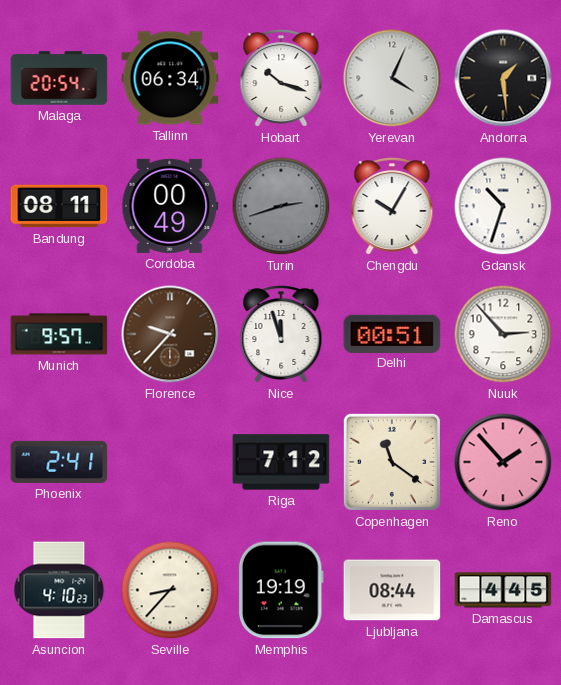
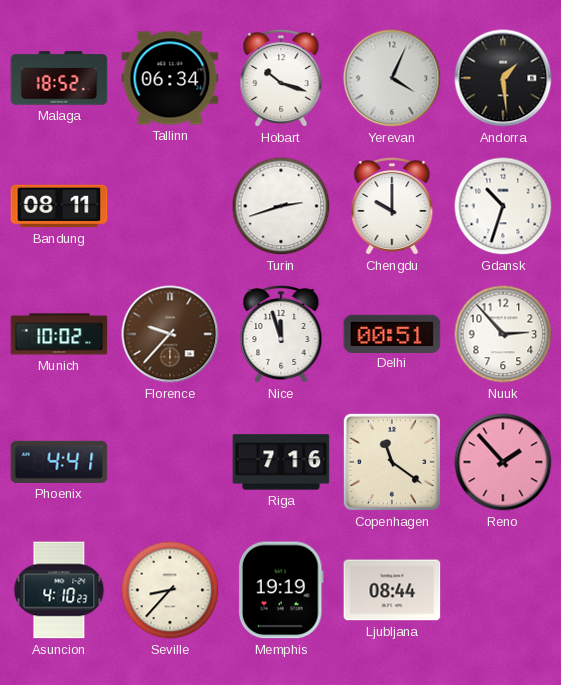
Malaga: 20:54 -> 18:52 (59, 78)
Cordoba: 00:49 -> none (170, 206)
Turin dial: grey -> white (281, 206)
Chengdu: 10:05 -> 10:00 (392, 207)
Munich: 9:57 -> 10:02 (59, 334)
Phoenix: 2:41 -> 4:41 (59, 462)
Riga: 7:12 -> 7:16 (281, 462)
Damascus: 4:45 -> none (503, 590)
